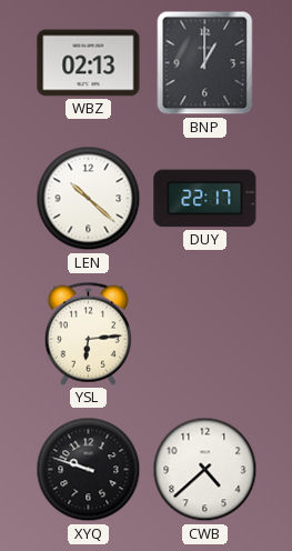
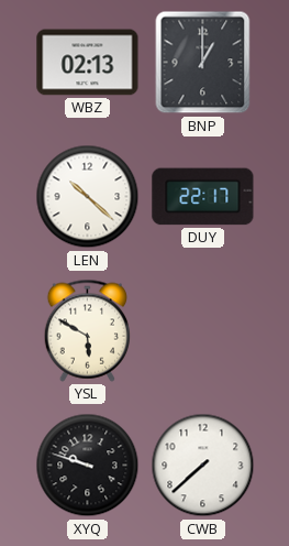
YSL: 6:14 -> 5:50 (87, 330)
CWB: 4:38 -> 7:38 (203, 466)
